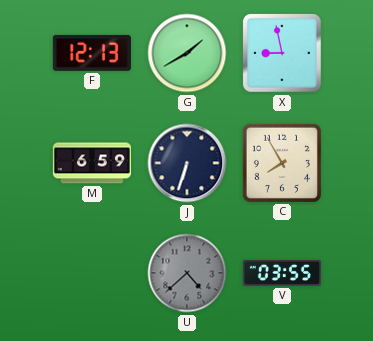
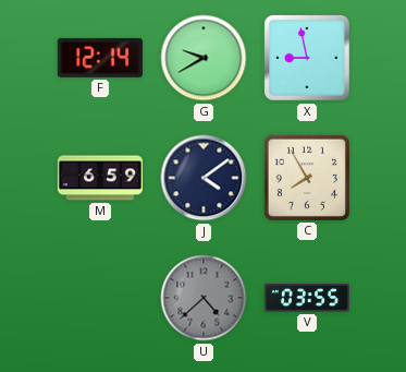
F: 12:13 -> 12:14 (100, 58)
G: 1:40 -> 9:40 (204, 58)
J: 6:33 -> 4:09 (204, 178)
